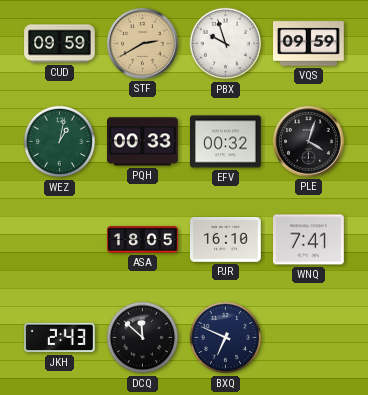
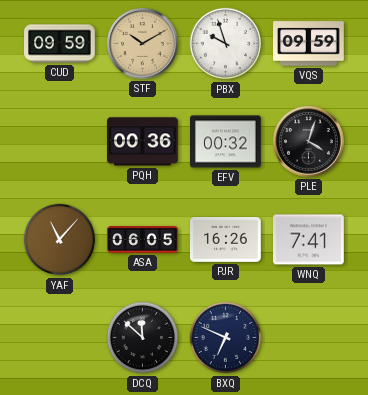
STF: 2:40 -> 10:10 (143, 44)
WEZ: 1:02 -> none (60, 142)
PQH: 00:33 -> 00:36 (143, 142)
YAF: none -> 11:07 (60, 240)
ASA: 18:05 -> 06:05 (143, 240)
PJR: 16:10 -> 16:26 (226, 240)
JKH: 2:43 -> none (60, 338)
